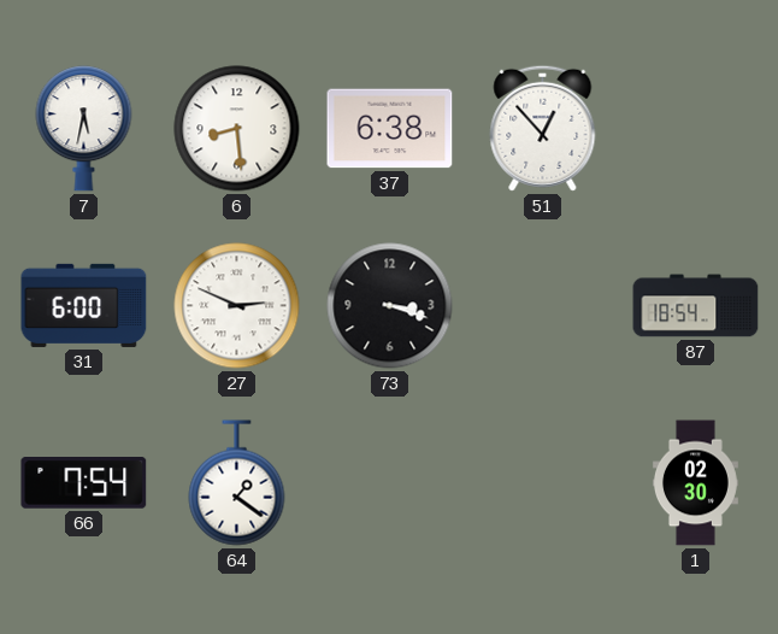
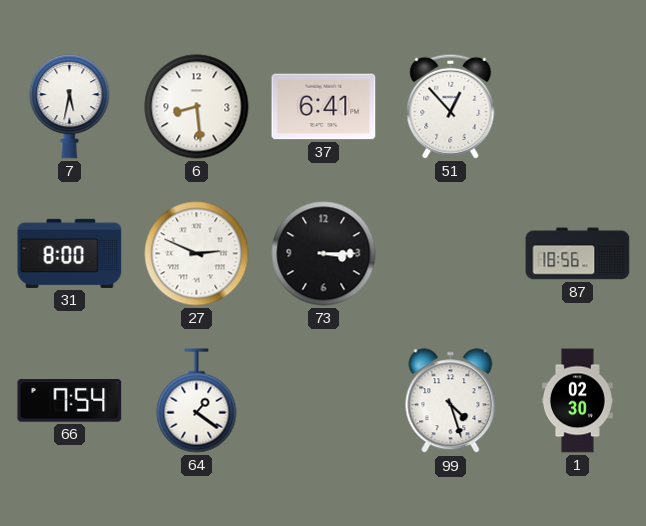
37: 6:38 -> 6:41 (324, 107)
31: 6:00 -> 8:00 (70, 253)
73: 3:18 -> 3:15 (324, 254)
87: 18:54 -> 18:56 (578, 254)
99: none -> 4:27 (451, 401)
